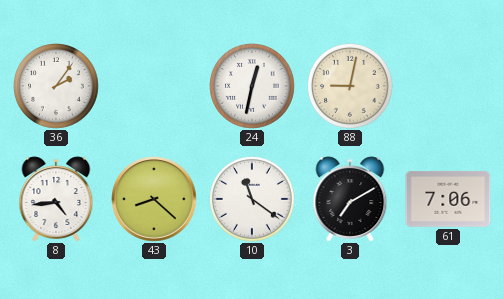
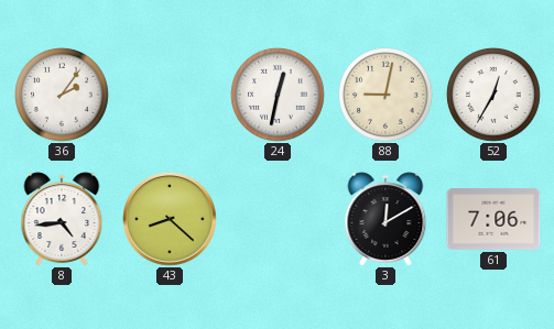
52: none -> 12:35 (495, 96)
10: 11:21 -> none (253, 200)
3: 7:10 -> 12:10 (385, 219)
